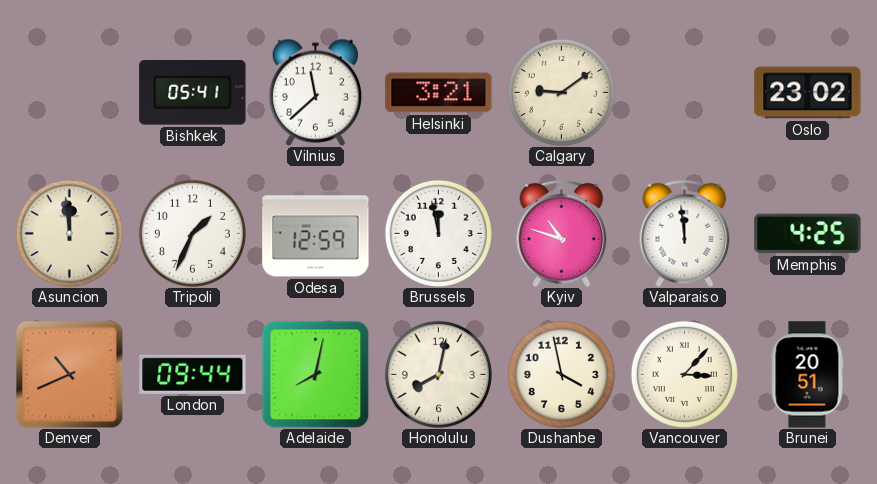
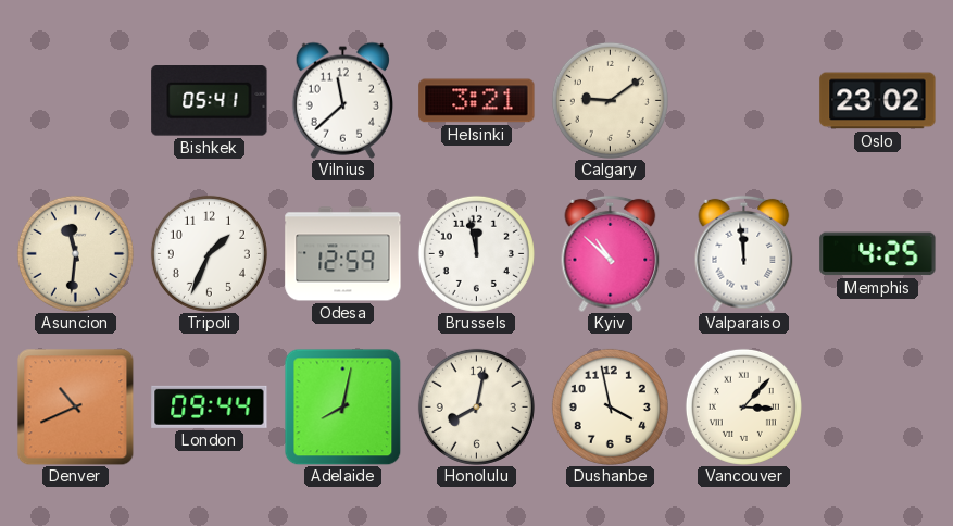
Asuncion: 11:59 -> 11:31 (75, 253)
Kyiv: 10:48 -> 10:52 (611, 253)
Brunei: 20:51 -> none (807, 375)
